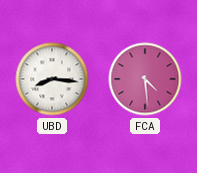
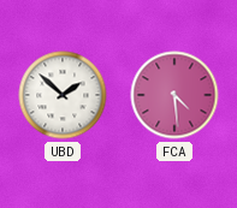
UBD: 8:16 -> 1:52 (63, 95)
